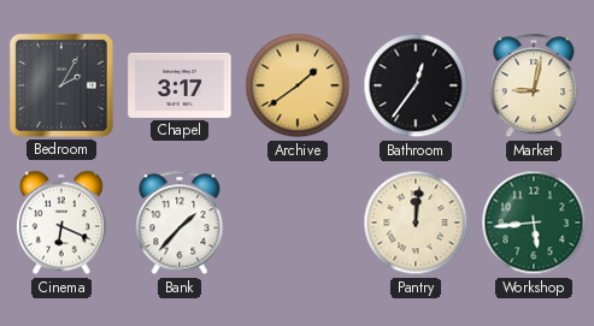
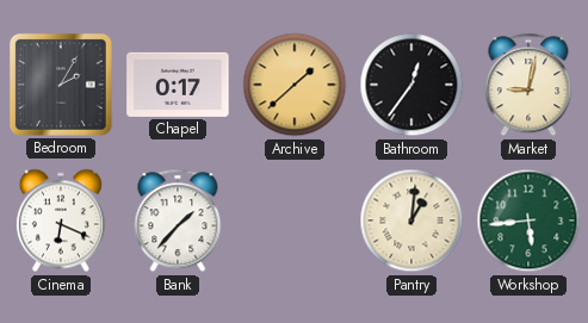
Chapel: 3:17 -> 0:17 (178, 85)
Archive: 1:39 -> 1:38 (295, 85)
Pantry: 12:01 -> 1:01 (411, 220)
